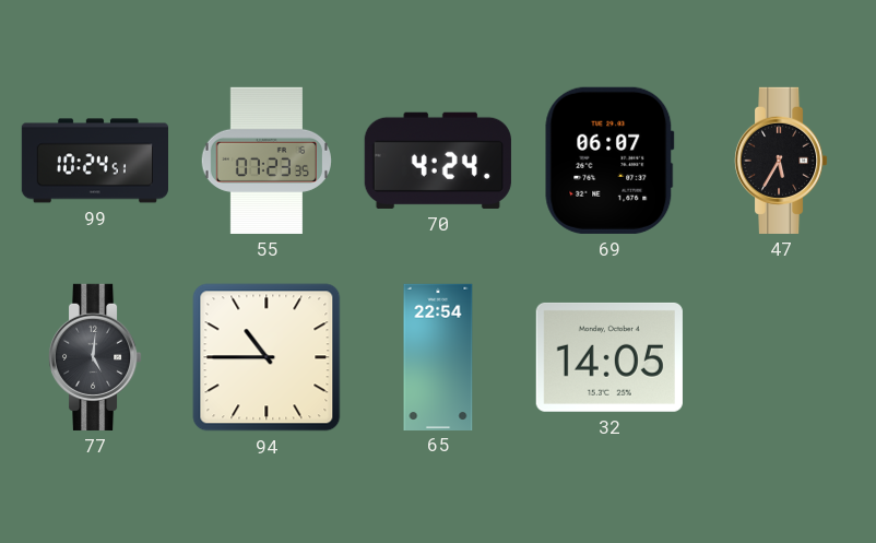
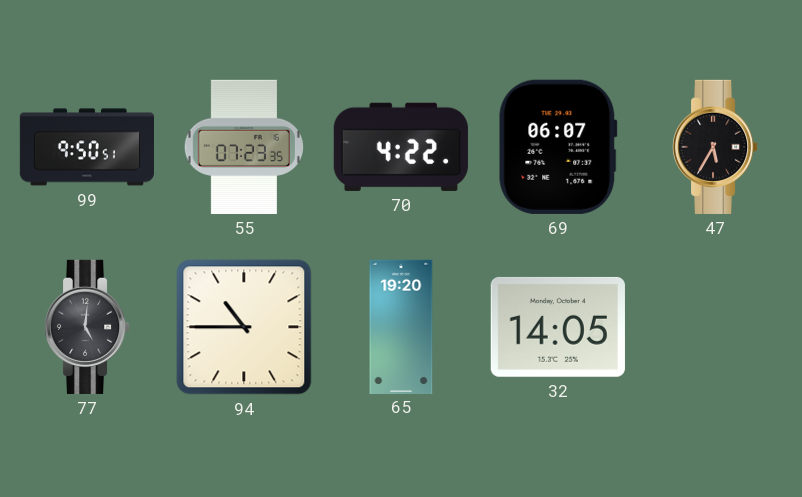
99: 10:24 -> 9:50 (86, 147)
70: 4:24 -> 4:22 (401, 147)
65: 22:54 -> 19:20 (401, 326)
